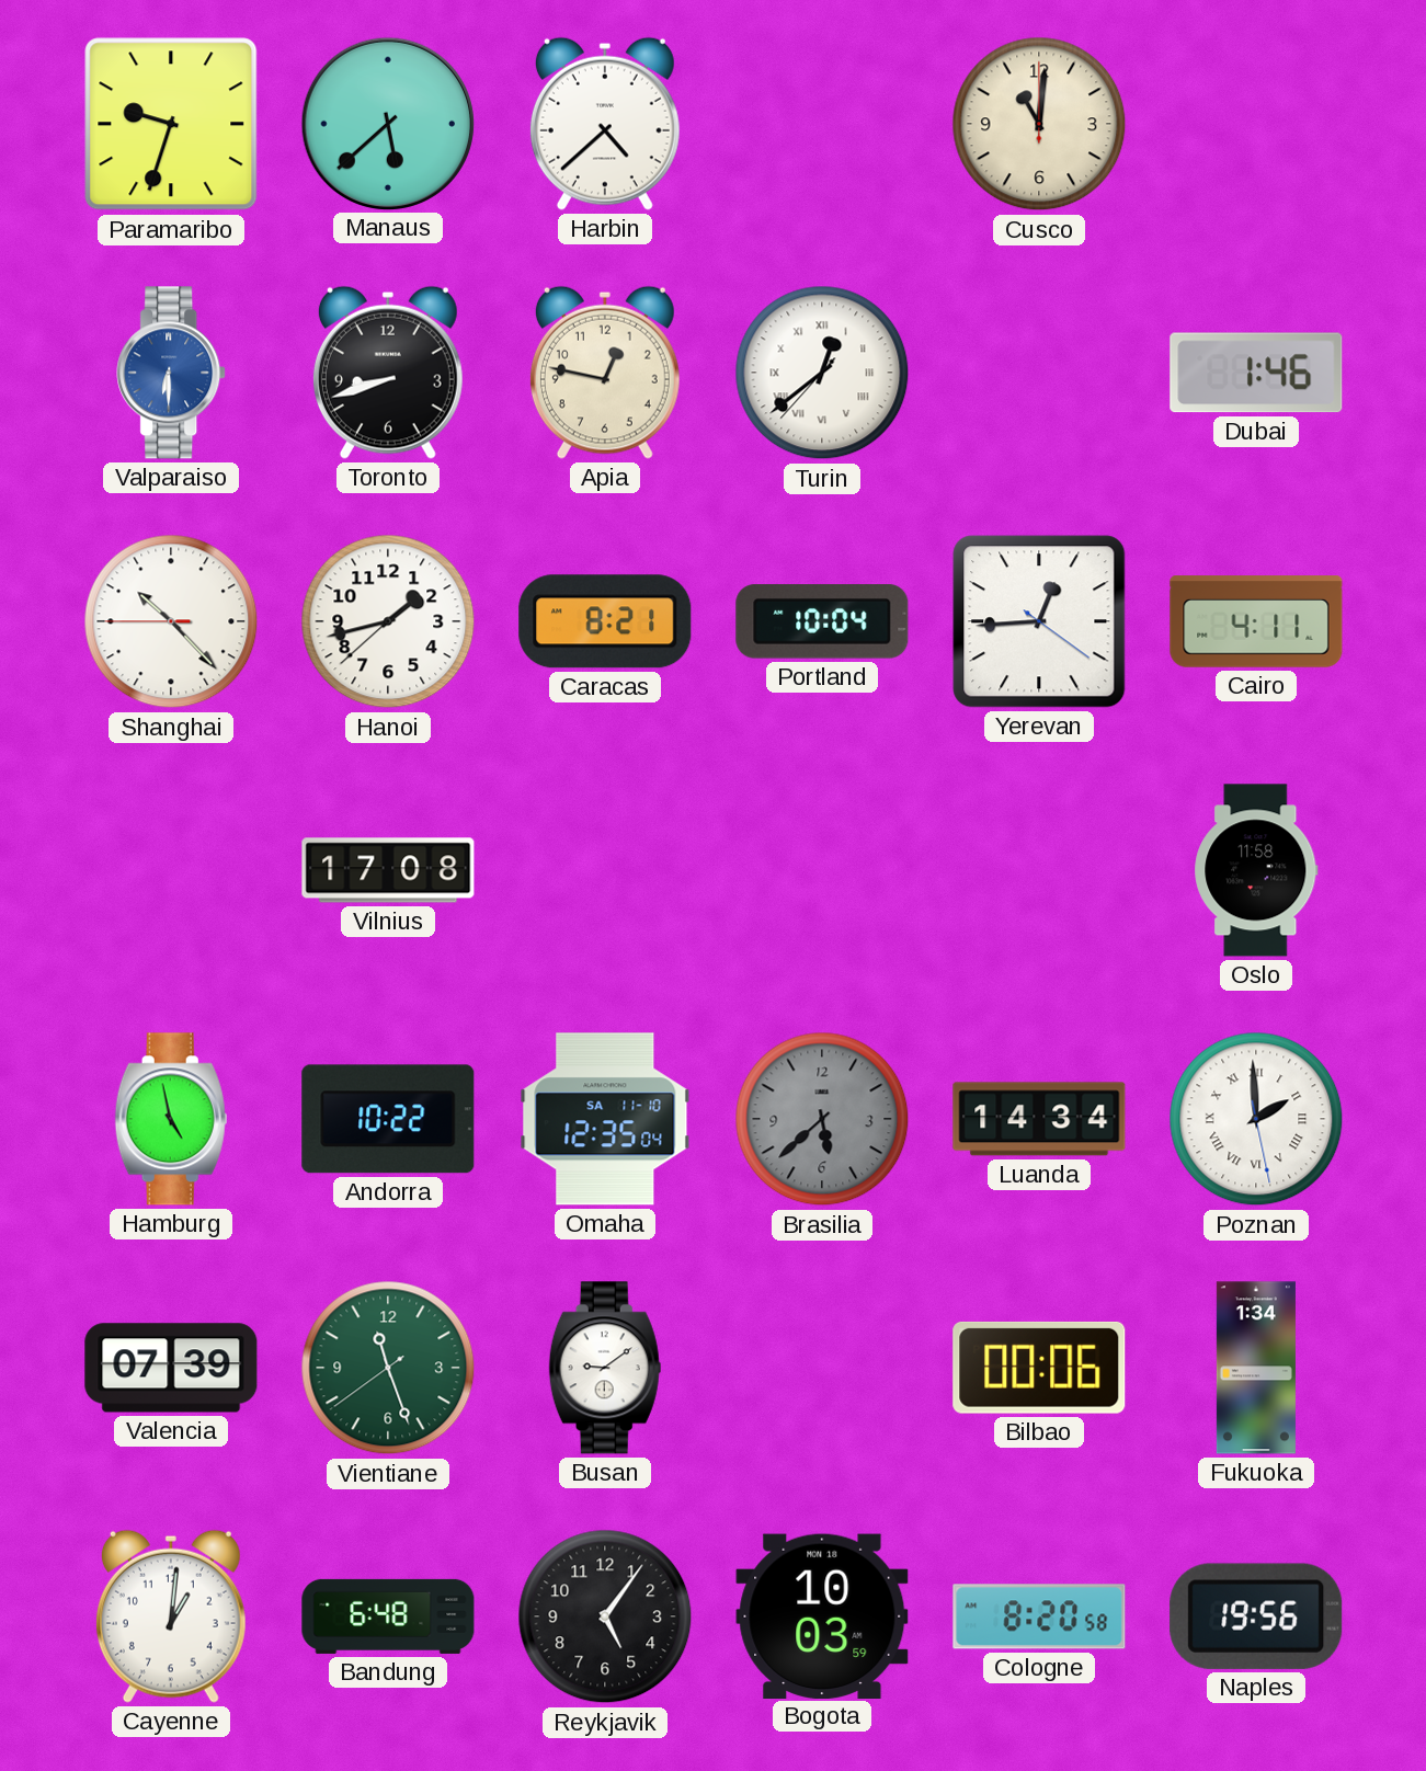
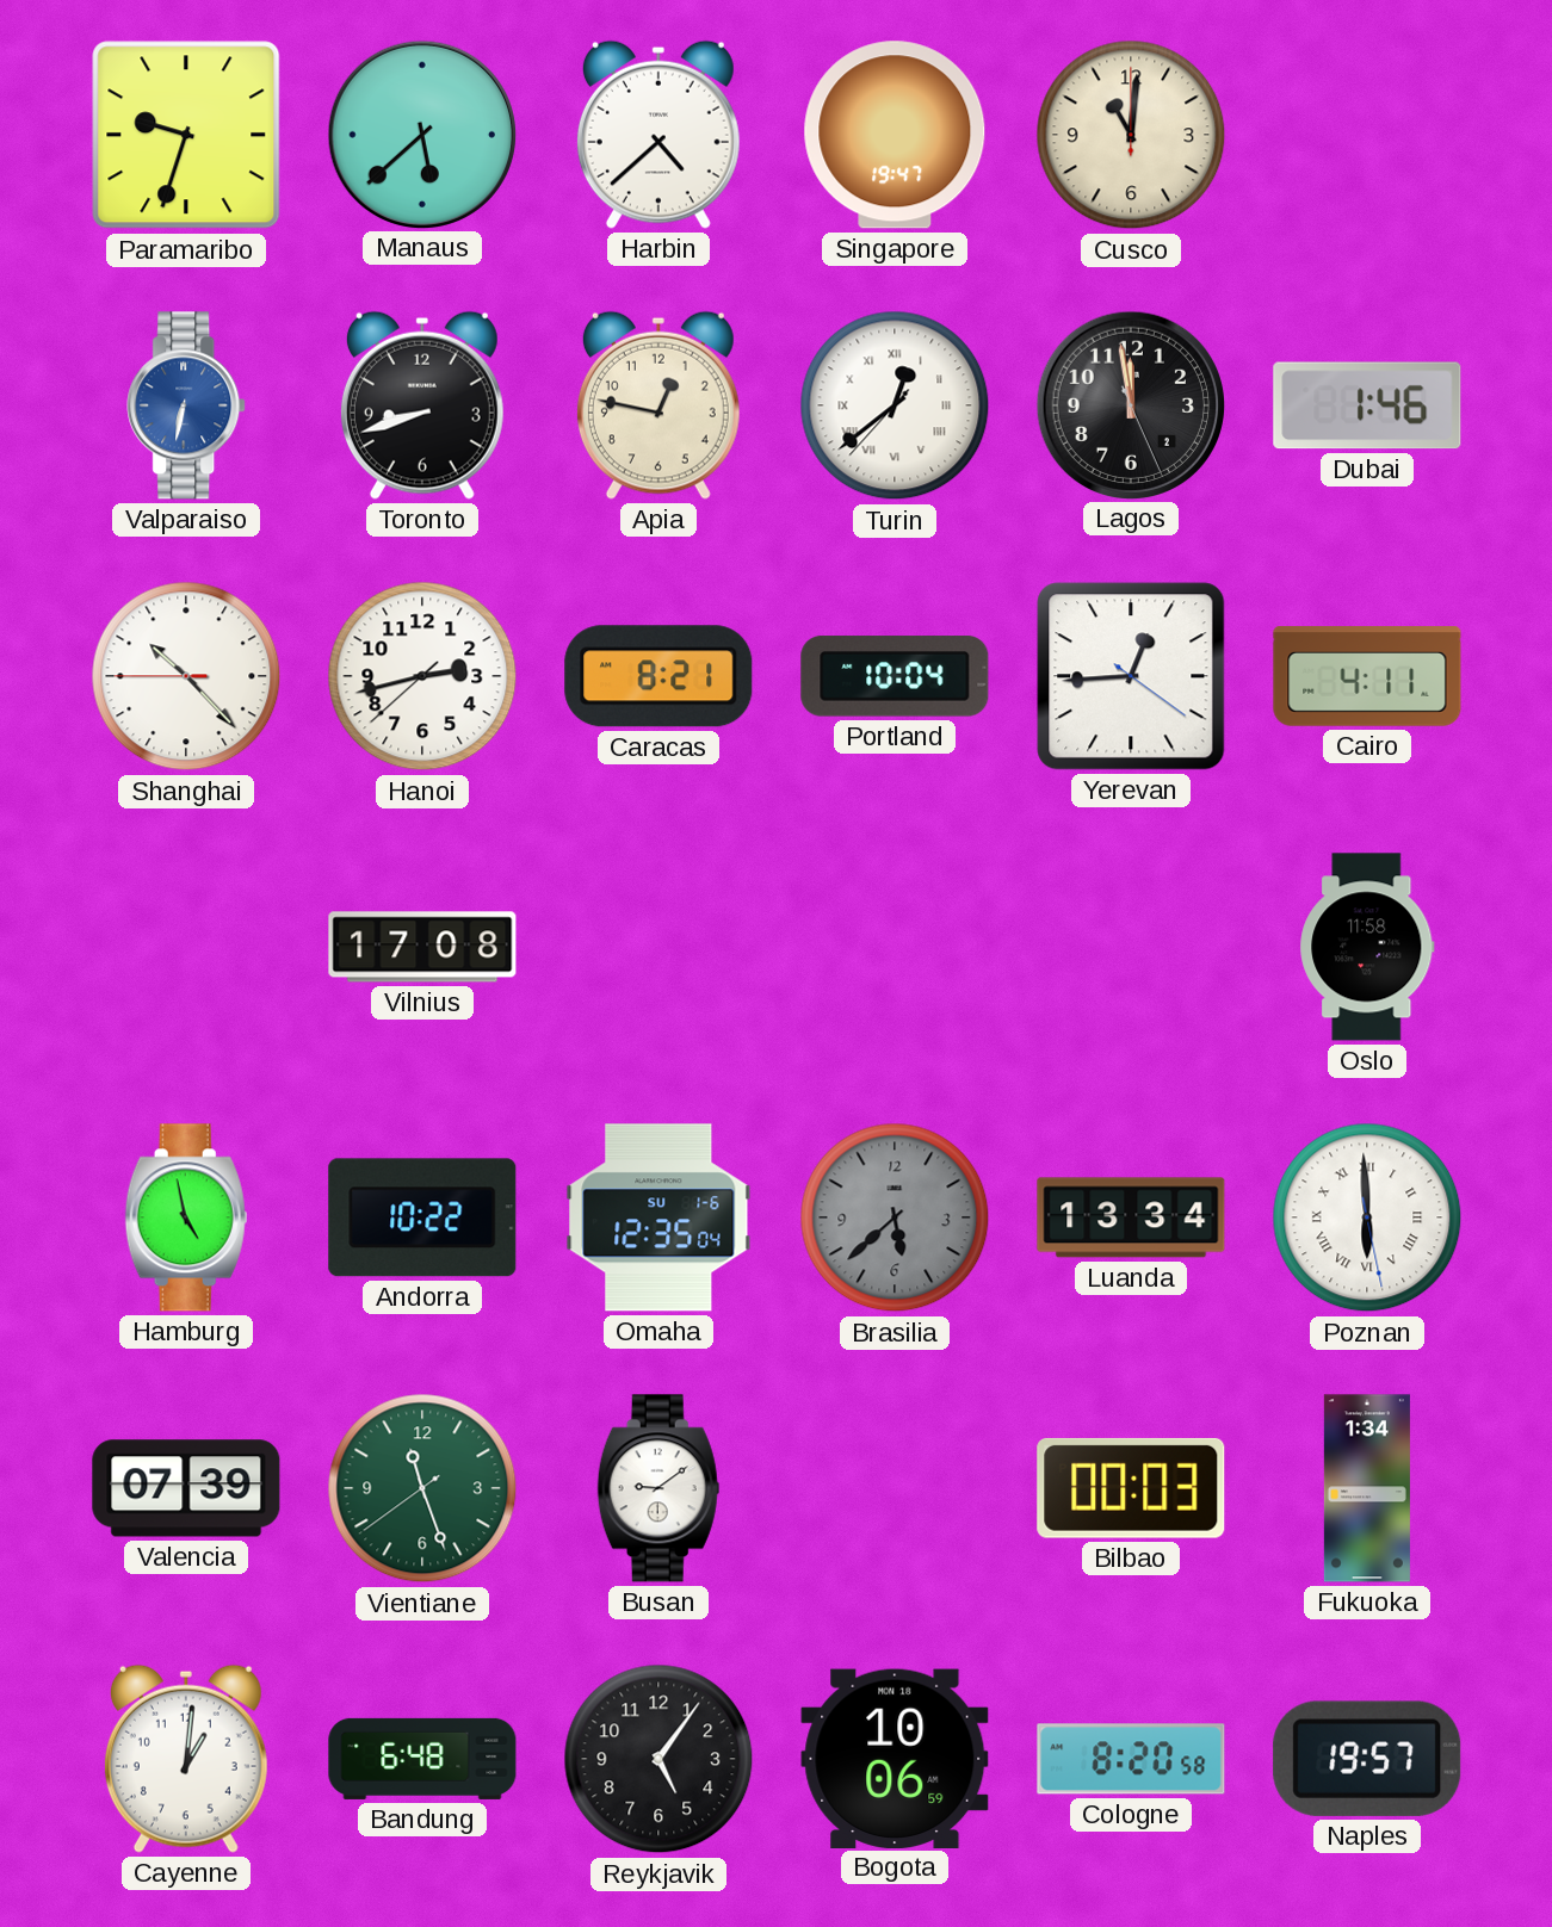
Singapore: none -> 19:47 (895, 135)
Valparaiso: 6:30 -> 6:32 (187, 405)
Lagos: none -> 11:58 (1130, 404)
Hanoi: 1:42 -> 2:42 (422, 676)
Omaha date: SA 11-10 -> SU 1-6 (658, 1217)
Luanda: 14:34 -> 13:34 (1131, 1217)
Poznan: 1:59 -> 5:59 (1367, 1217)
Bilbao: 00:06 -> 00:03 (1131, 1488)
Bogota: 10:03 -> 10:06 (895, 1758)
Naples: 19:56 -> 19:57 (1367, 1759)
